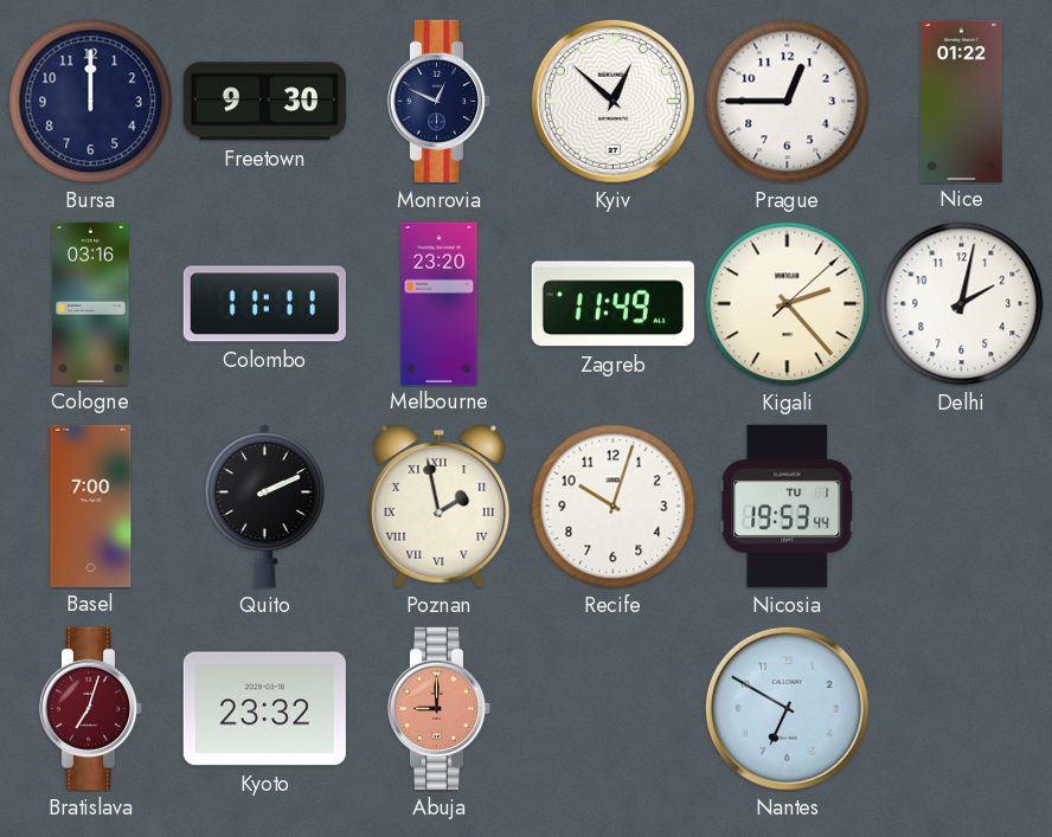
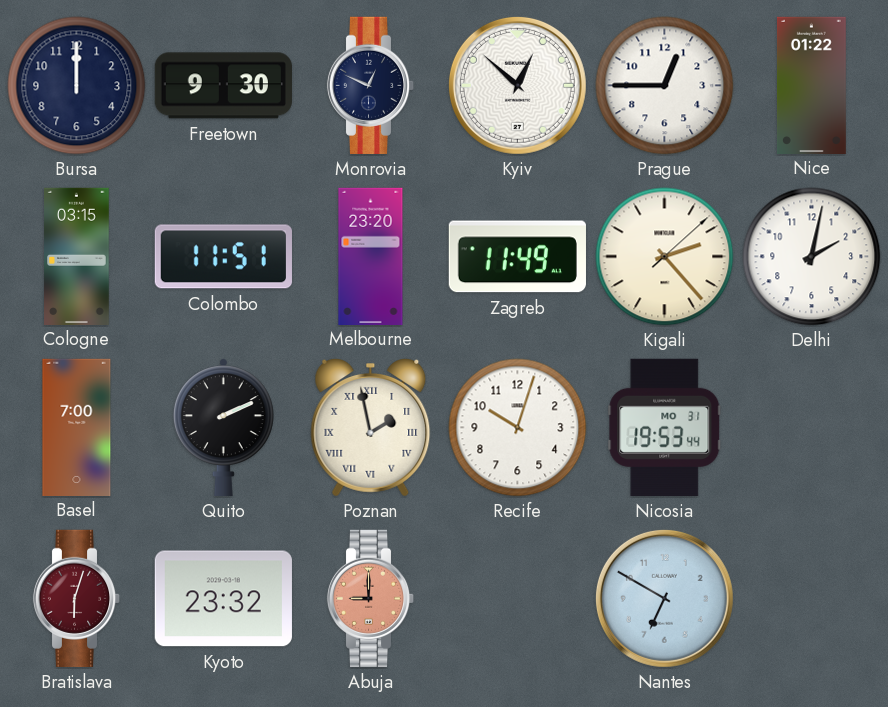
Cologne: 03:16 -> 03:15 (77, 256)
Colombo: 11:11 -> 11:51 (223, 257)
Nicosia date: TU 1 -> MO 31 (665, 427)
Bratislava: 7:03 -> 6:03 (77, 598)
